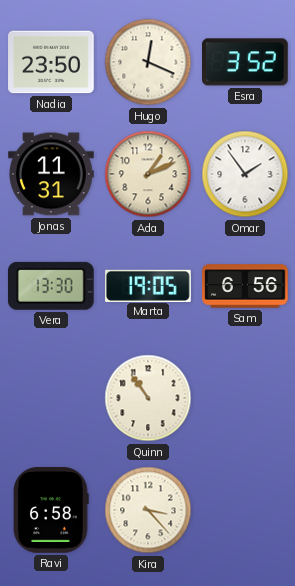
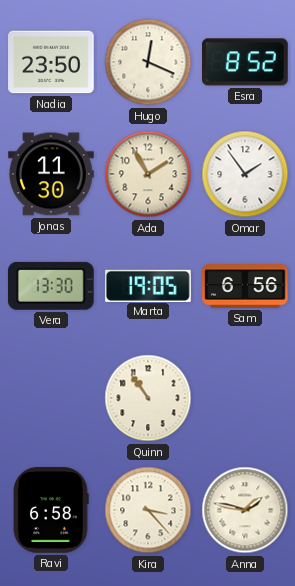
Esra: 3:52 -> 8:52 (246, 62)
Jonas: 11:31 -> 11:30 (51, 174)
Ada: 1:11 -> 1:55 (148, 174)
Anna: none -> 1:47 (245, 510)
